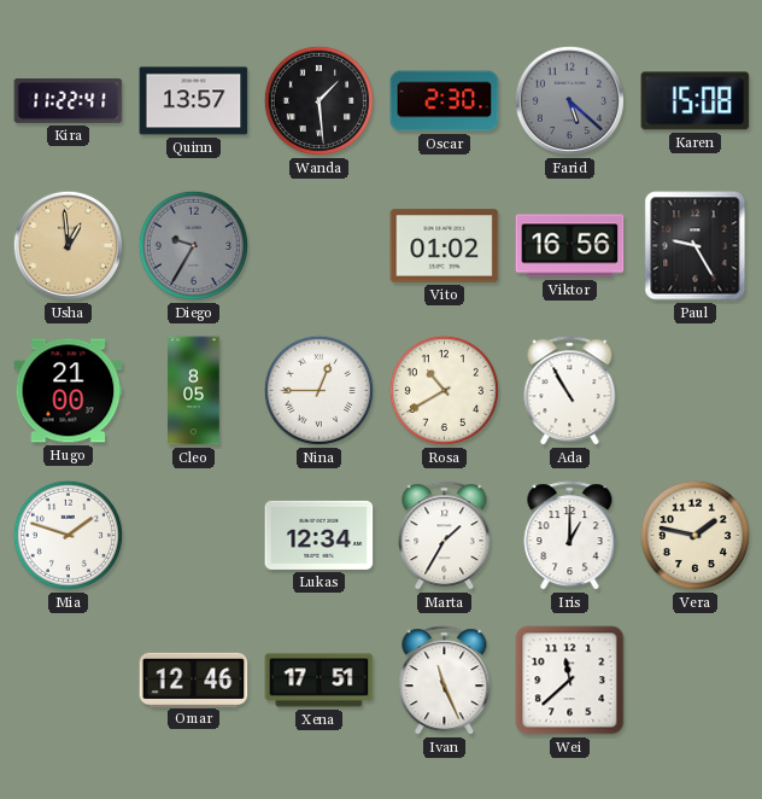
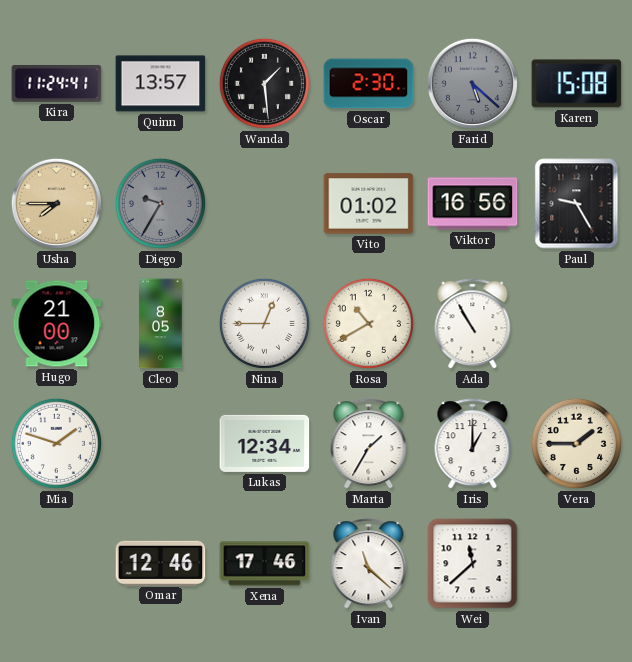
Kira: 11:22 -> 11:24 (57, 84)
Usha: 12:59 -> 7:45 (56, 203)
Vera: 1:47 -> 1:45 (576, 443)
Xena: 17:51 -> 17:46 (265, 564)
Ivan: 11:26 -> 11:22 (369, 564)
